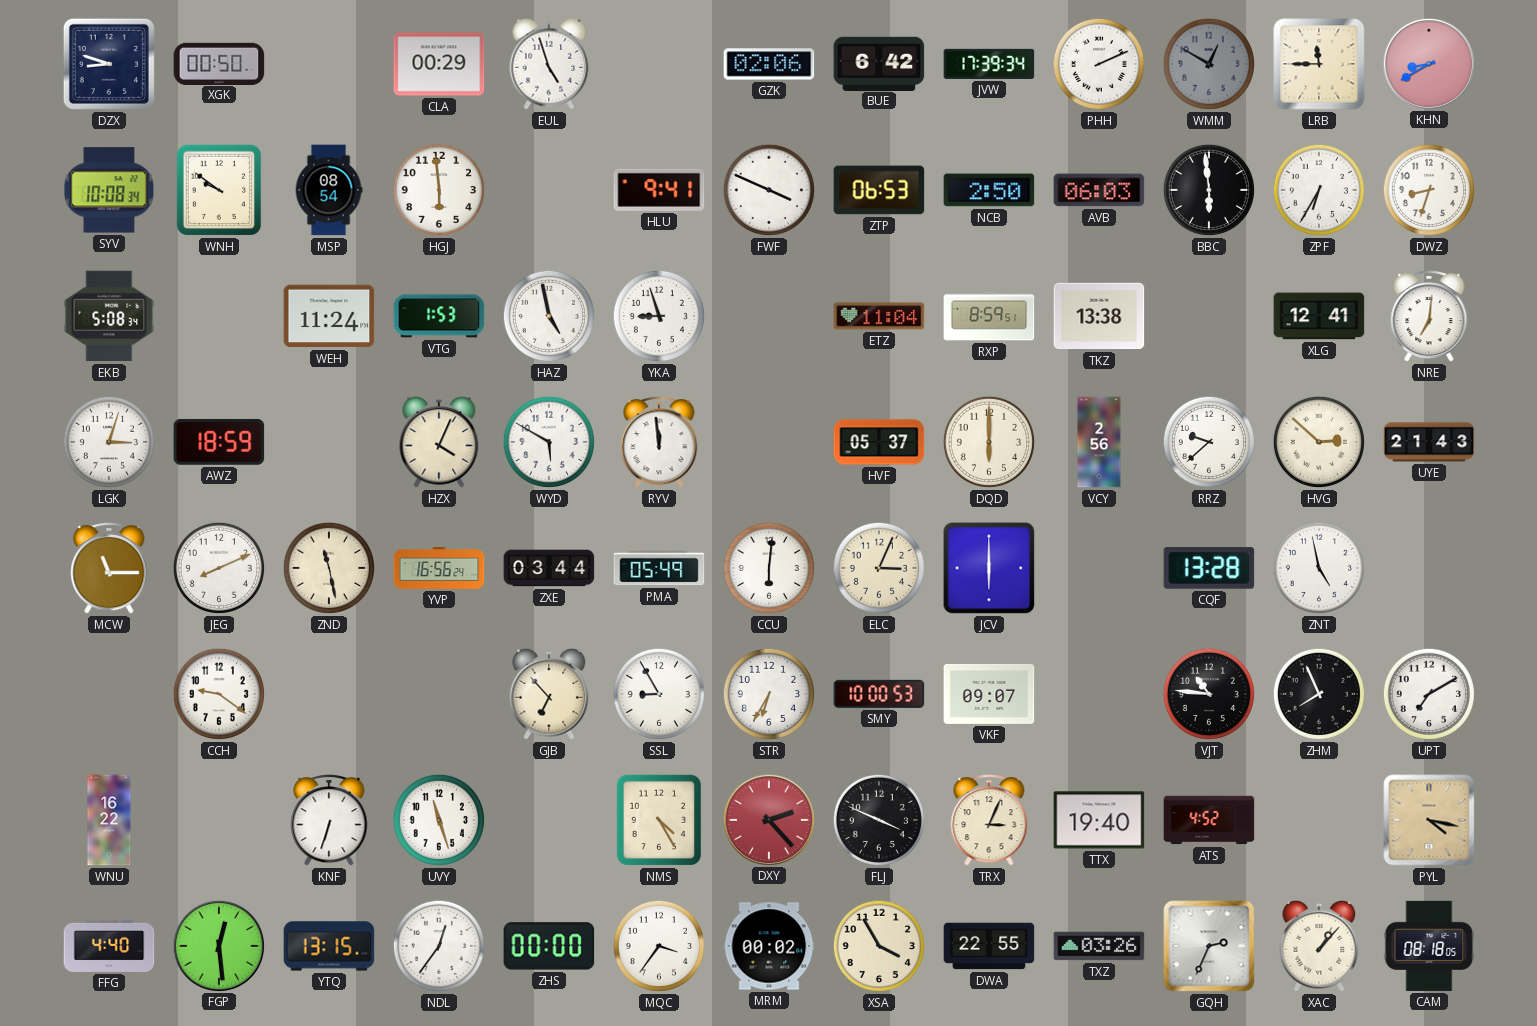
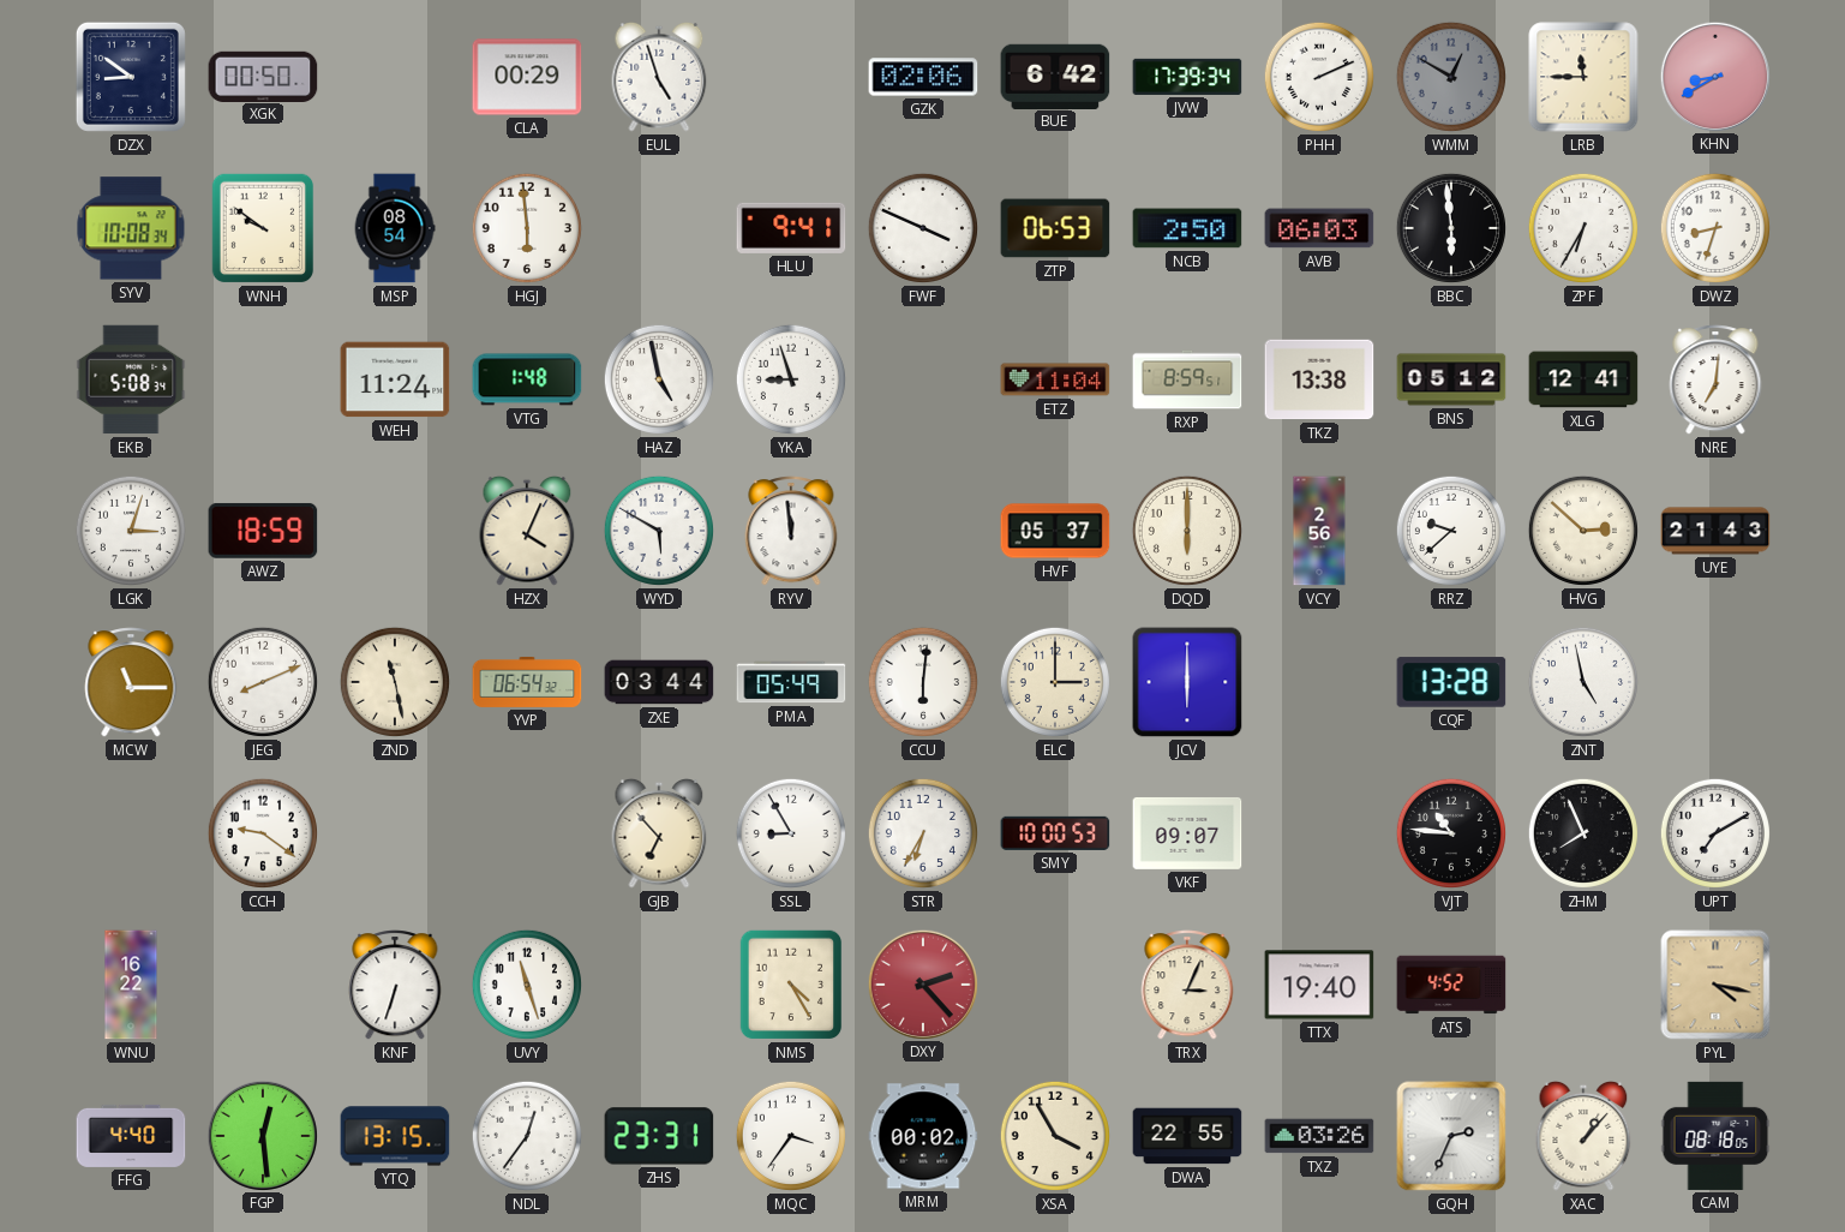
DZX: 8:48 -> 8:51 (131, 77)
VTG: 1:53 -> 1:48 (527, 379)
BNS: none -> 05:12 (1451, 379)
YVP: 16:56 -> 06:54 (527, 682)
ELC: 3:04 -> 3:00 (1055, 682)
FLJ: 3:49 -> none (879, 820)
ZHS: 00:00 -> 23:31 (659, 1136)
